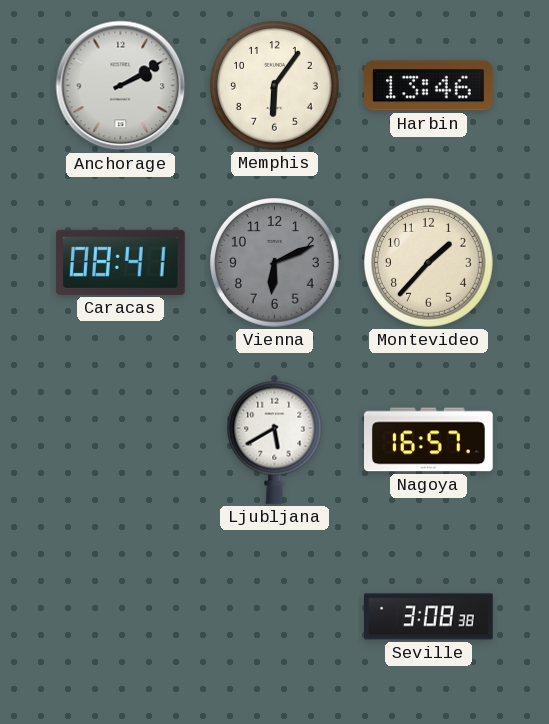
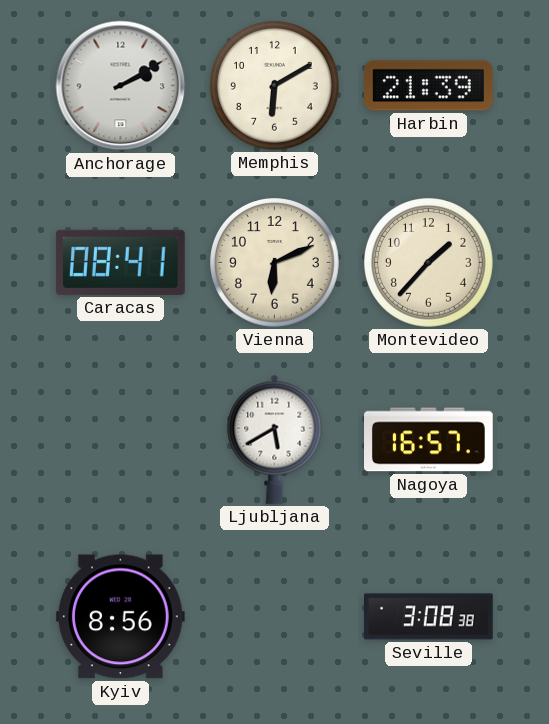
Memphis: 6:06 -> 6:10 (275, 86)
Harbin: 13:46 -> 21:39 (429, 86)
Vienna dial: grey -> cream (275, 263)
Kyiv: none -> 8:56 (120, 617)
